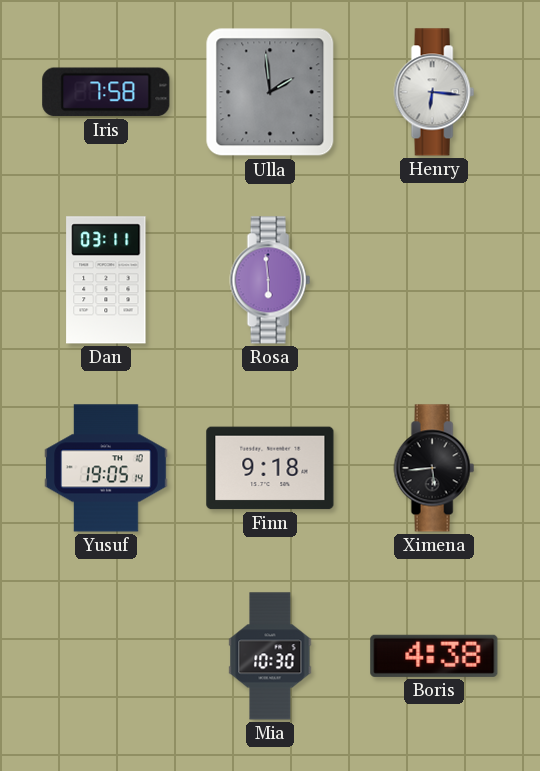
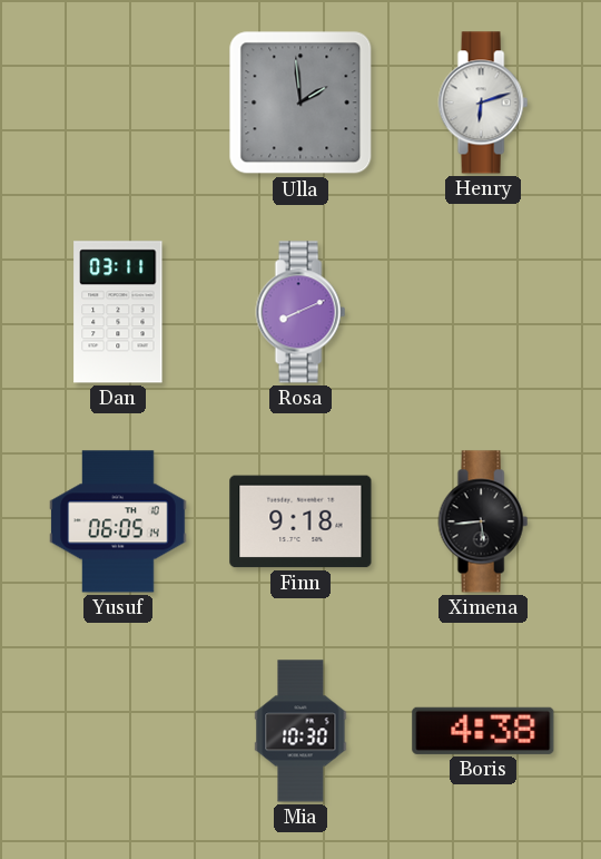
Iris: 7:58 -> none (106, 92)
Henry: 6:16 -> 6:12 (483, 103)
Rosa: 5:59 -> 8:11 (300, 312)
Yusuf: 19:05 -> 06:05 (118, 521)
